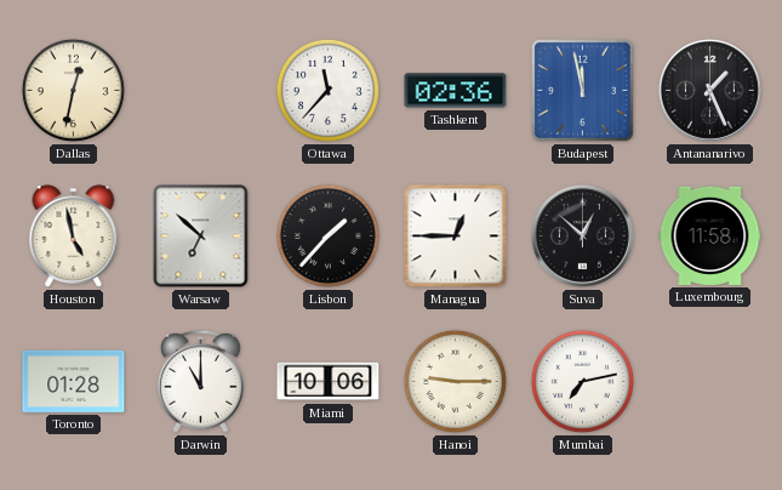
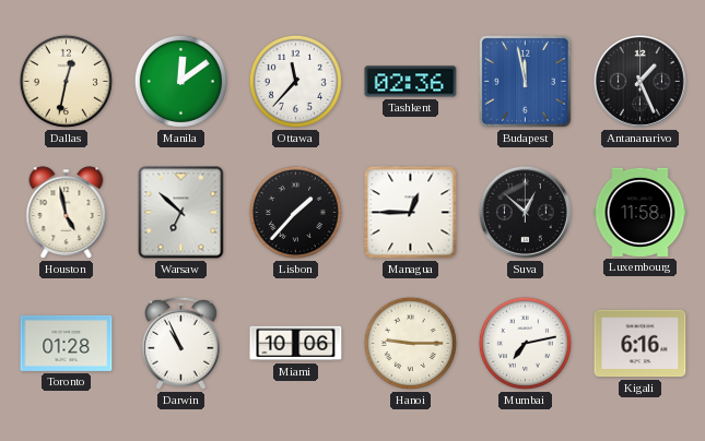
Manila: none -> 12:09 (180, 81)
Darwin: 11:00 -> 10:56 (181, 343)
Kigali: none -> 6:16 (641, 344)
